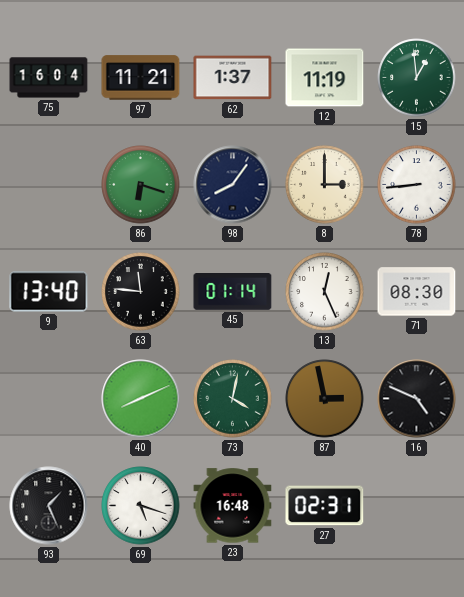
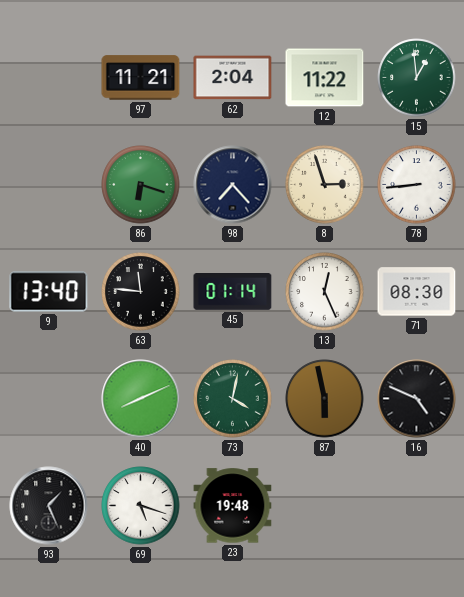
75: 16:04 -> none (49, 78)
62: 1:37 -> 2:04 (233, 78)
12: 11:19 -> 11:22 (325, 78)
98: 8:06 -> 7:23 (233, 185)
8: 3:00 -> 2:57 (325, 185)
87: 2:58 -> 5:58 (325, 399)
23: 16:48 -> 19:48 (233, 506)
27: 02:31 -> none (325, 506)
